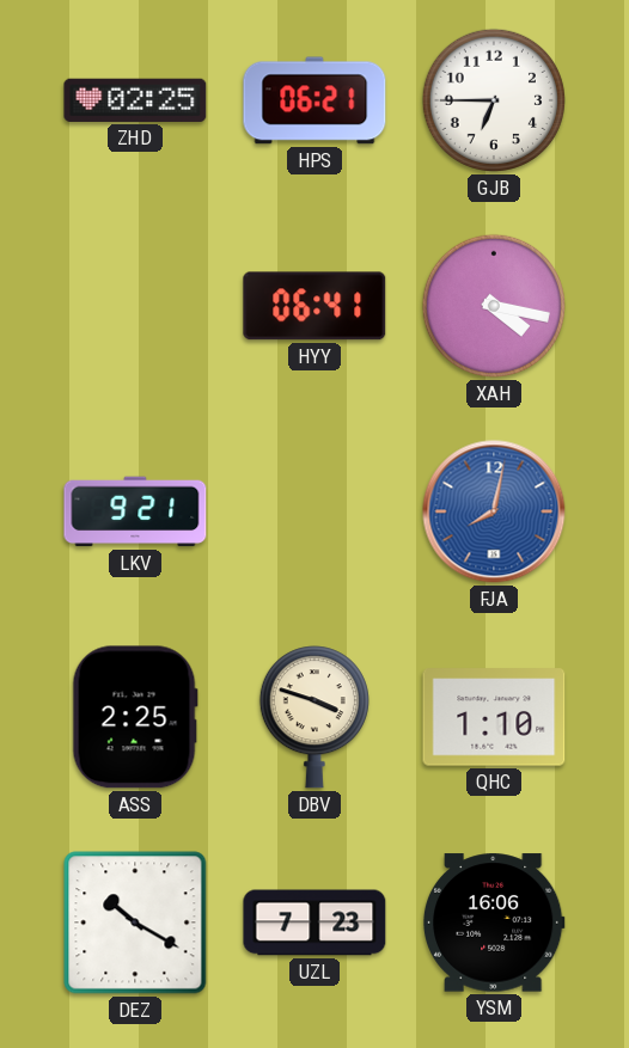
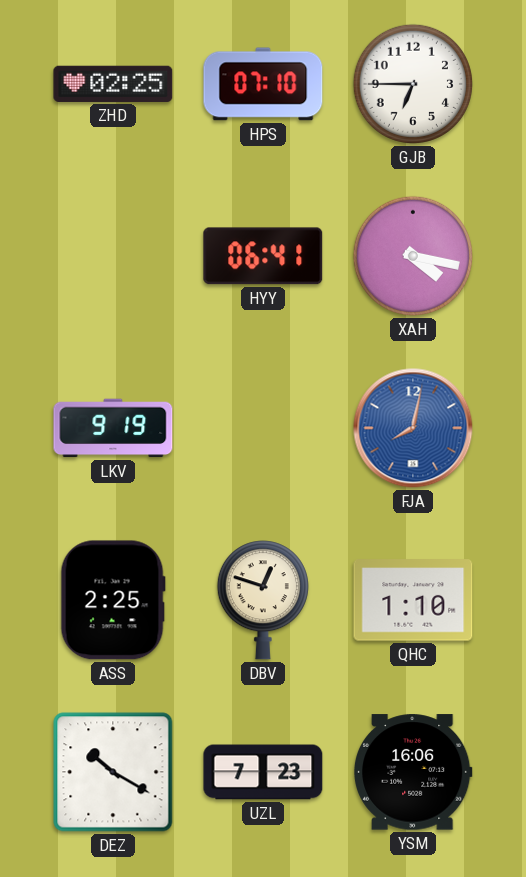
HPS: 06:21 -> 07:10 (263, 84)
LKV: 9:21 -> 9:19 (113, 428)
DBV: 3:48 -> 12:48 (263, 600)
